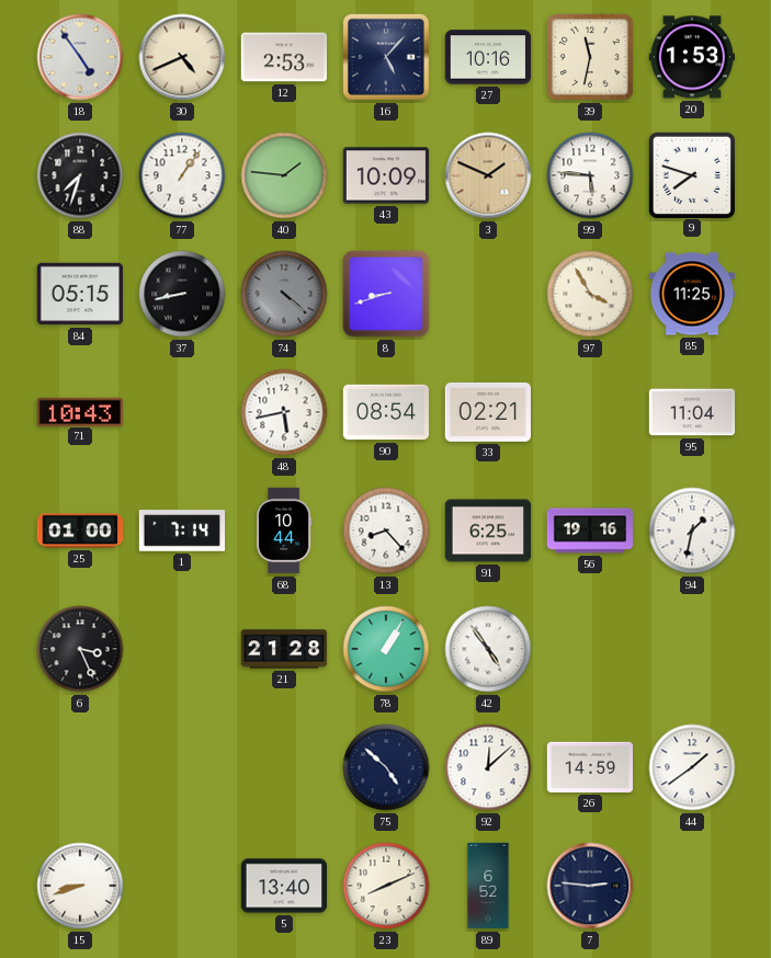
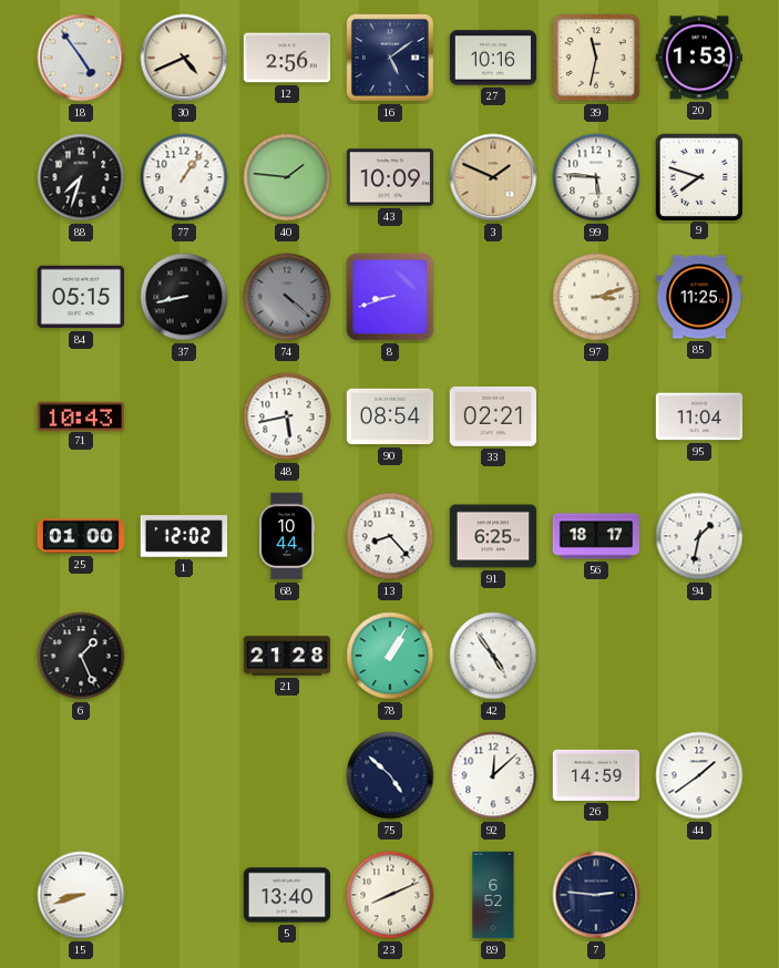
12: 2:53 -> 2:56 (286, 58)
16: 5:07 -> 5:09 (390, 58)
97: 3:55 -> 3:12 (596, 297)
1: 7:14 -> 12:02 (184, 536)
56: 19:16 -> 18:17 (596, 536)
6: 3:26 -> 1:26 (81, 656)
